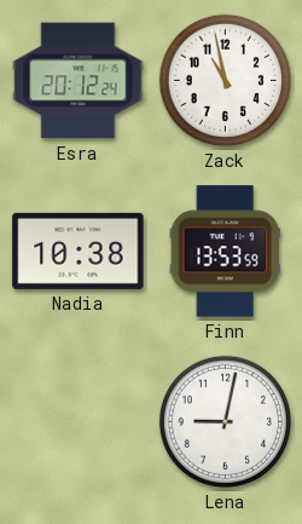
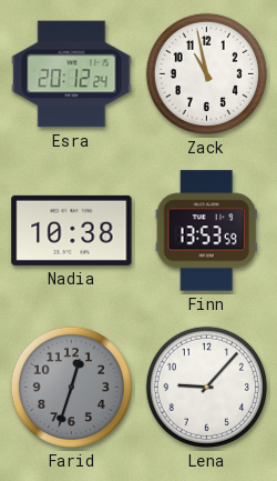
Farid: none -> 12:33 (71, 387)
Lena: 9:02 -> 9:07 (206, 387)
